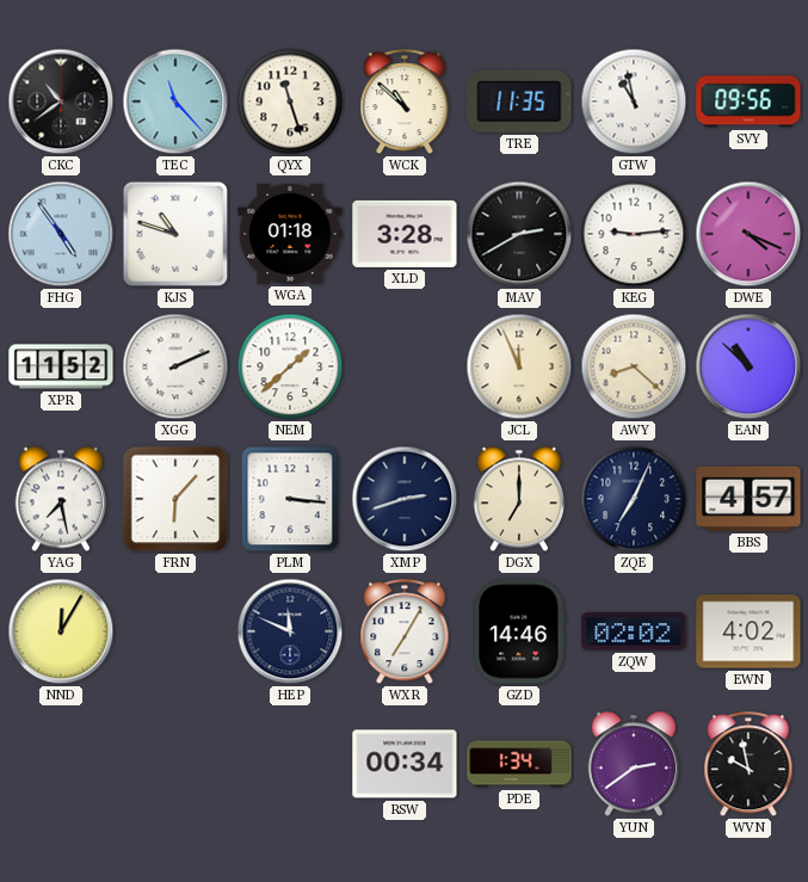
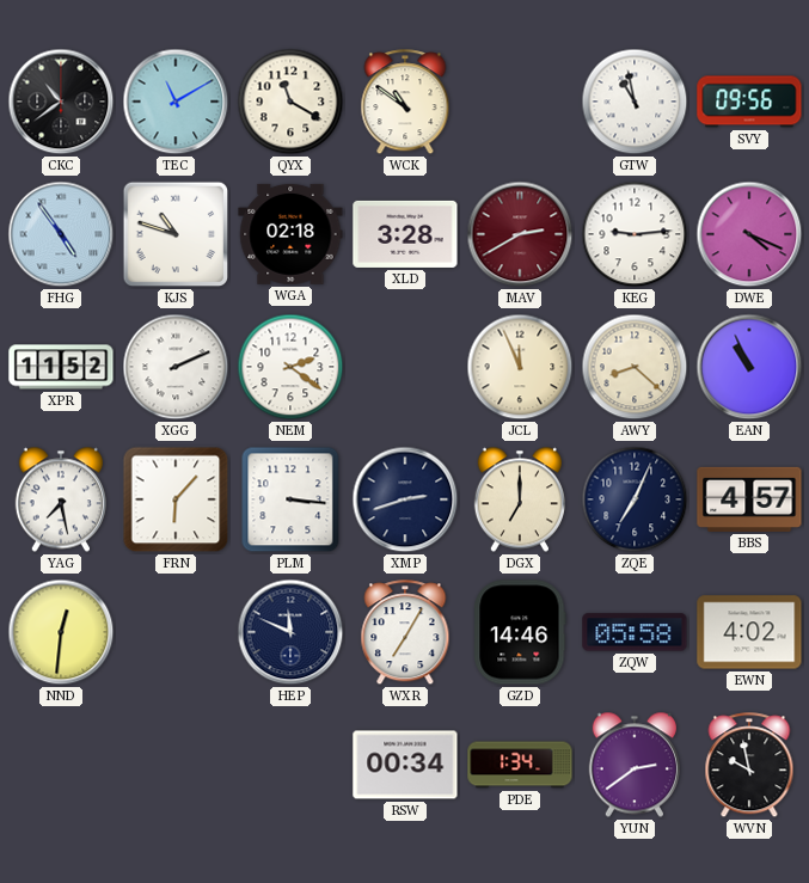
TEC: 11:23 -> 11:10 (176, 102)
QYX: 11:27 -> 11:20 (290, 102)
WCK: 10:52 -> 10:51 (405, 103)
TRE: 11:35 -> none (519, 101)
WGA: 01:18 -> 02:18 (290, 234)
MAV dial: black -> burgundy (520, 234)
NEM: 1:38 -> 2:21 (290, 367)
EAN: 10:52 -> 10:56 (749, 367)
NND: 12:05 -> 12:31 (61, 632)
ZQW: 02:02 -> 05:58 (635, 632)
